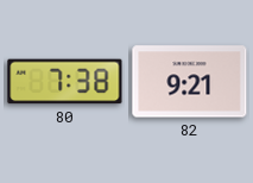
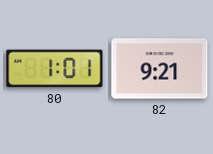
80: 7:38 -> 1:01 (55, 69)
